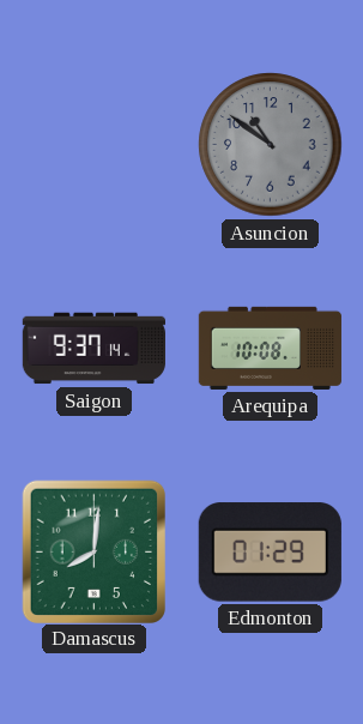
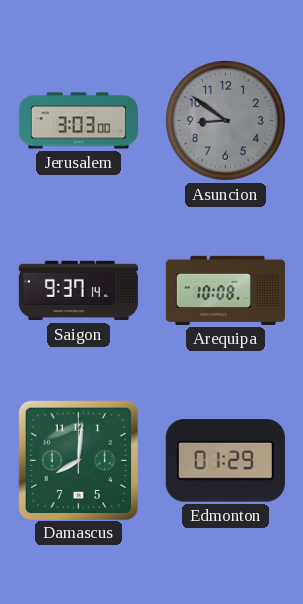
Jerusalem: none -> 3:03 (78, 121)
Asuncion: 10:51 -> 8:51 (226, 121)
